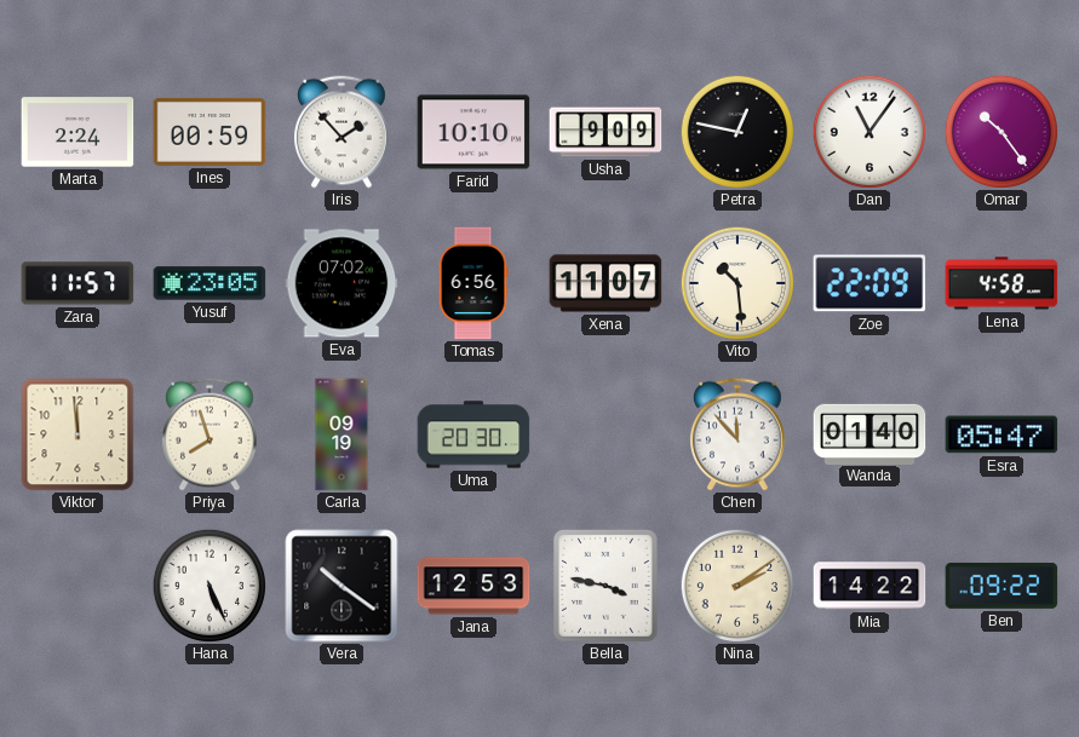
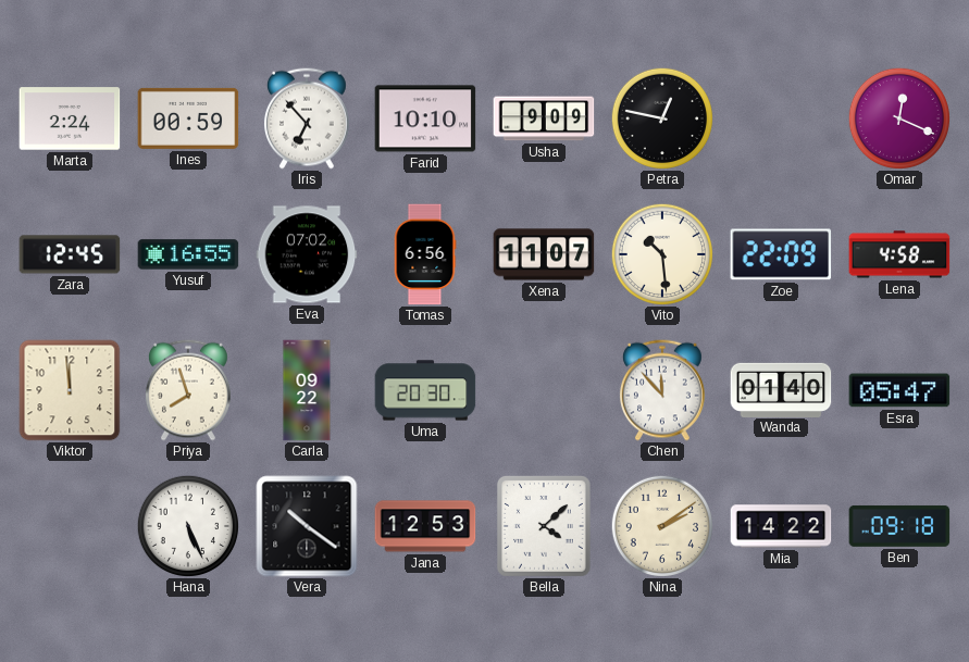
Iris: 1:53 -> 6:53 (307, 118)
Dan: 11:06 -> none (868, 131)
Omar: 10:24 -> 12:19 (898, 117)
Zara: 11:57 -> 12:45 (70, 254)
Yusuf: 23:05 -> 16:55 (188, 254)
Carla: 09:19 -> 09:22 (307, 390)
Bella: 3:47 -> 4:08 (544, 526)
Ben: 09:22 -> 09:18 (899, 526)
